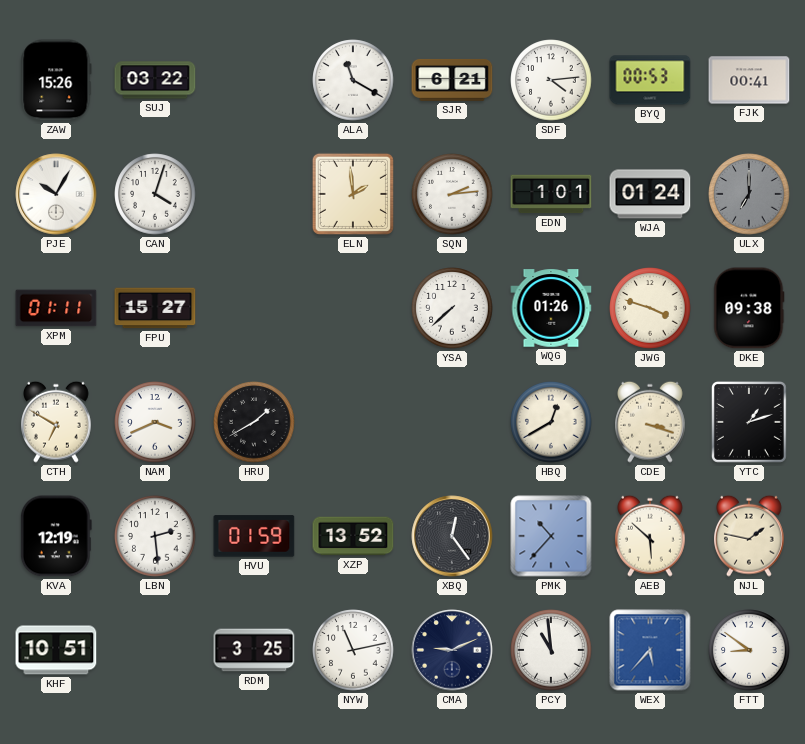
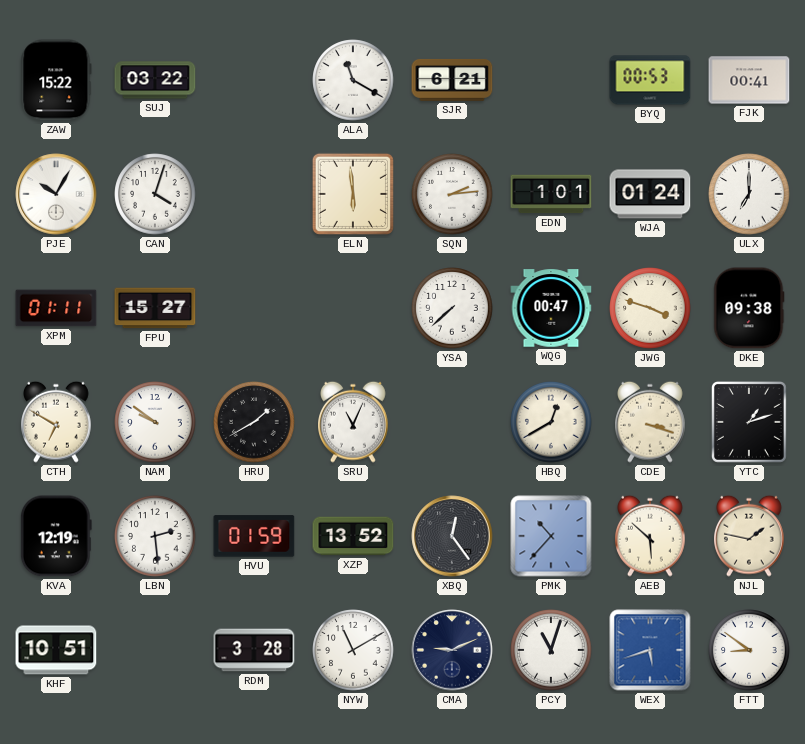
ZAW: 15:26 -> 15:22 (56, 80)
SDF: 4:14 -> none (551, 80)
ELN: 1:59 -> 5:59 (353, 194)
ULX dial: grey -> white (749, 194)
WQG: 01:26 -> 00:47 (551, 308)
NAM: 3:41 -> 9:51 (155, 422)
SRU: none -> 11:04 (354, 422)
RDM: 3:25 -> 3:28 (254, 650)
NYW: 11:13 -> 11:10 (353, 650)
PCY: 10:59 -> 11:03 (551, 650)
WEX: 5:37 -> 5:42 (650, 650)
